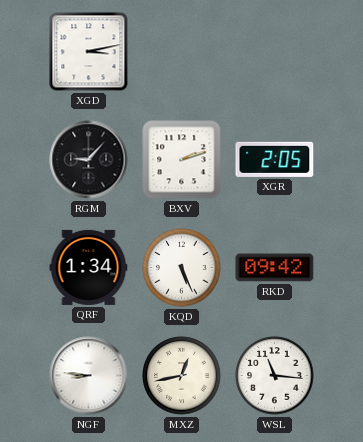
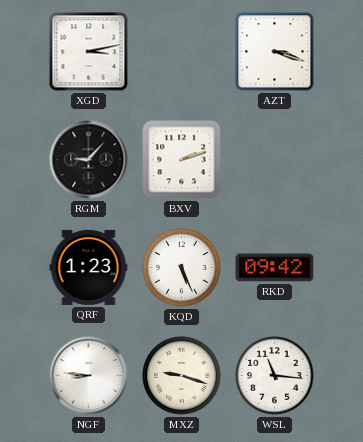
AZT: none -> 3:18 (275, 52)
XGR: 2:05 -> none (275, 159)
QRF: 1:34 -> 1:23 (89, 267)
MXZ: 12:43 -> 9:18 (182, 376)
